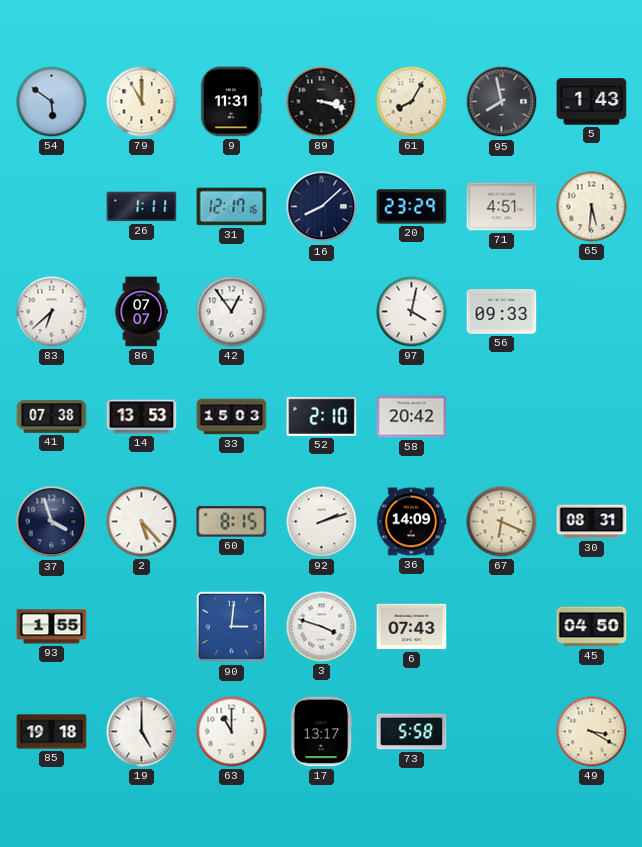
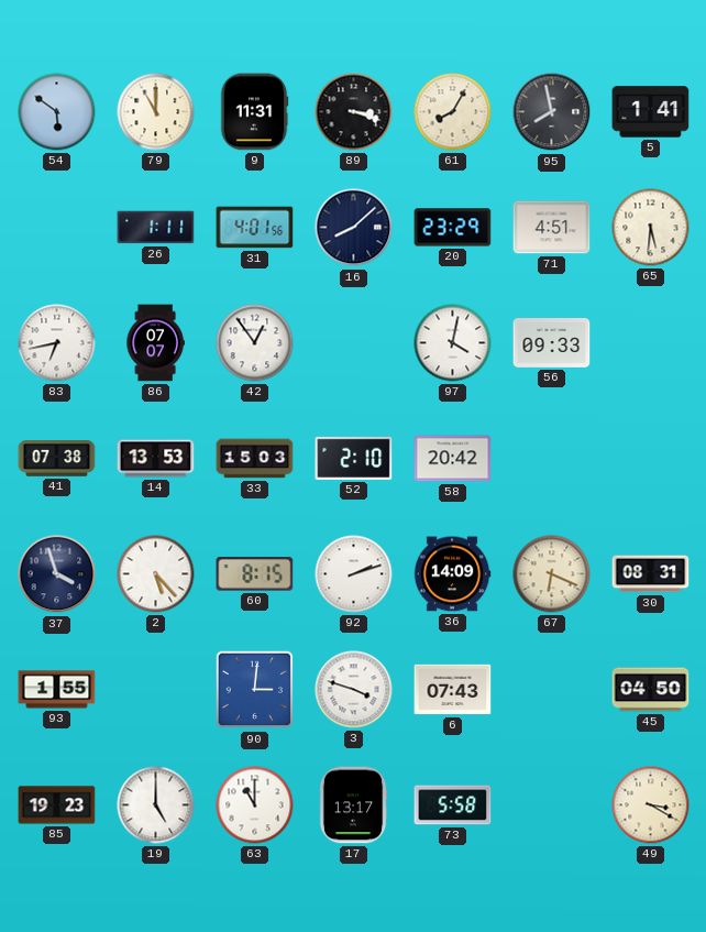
5: 1:43 -> 1:41 (651, 112)
31: 12:17 -> 4:01 (255, 228)
83: 6:38 -> 6:43 (57, 343)
85: 19:18 -> 19:23 (57, 805)
